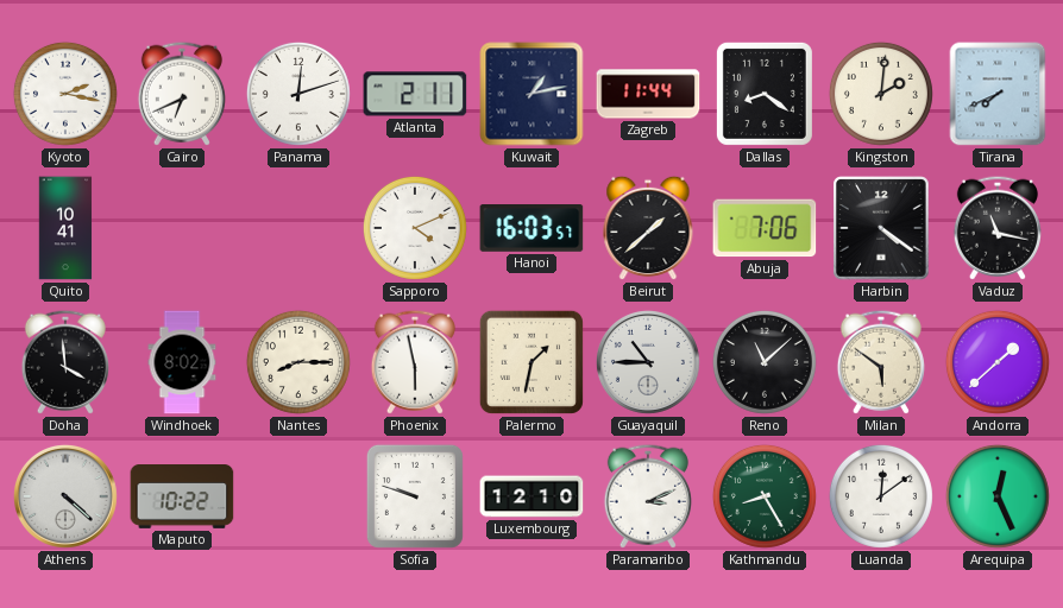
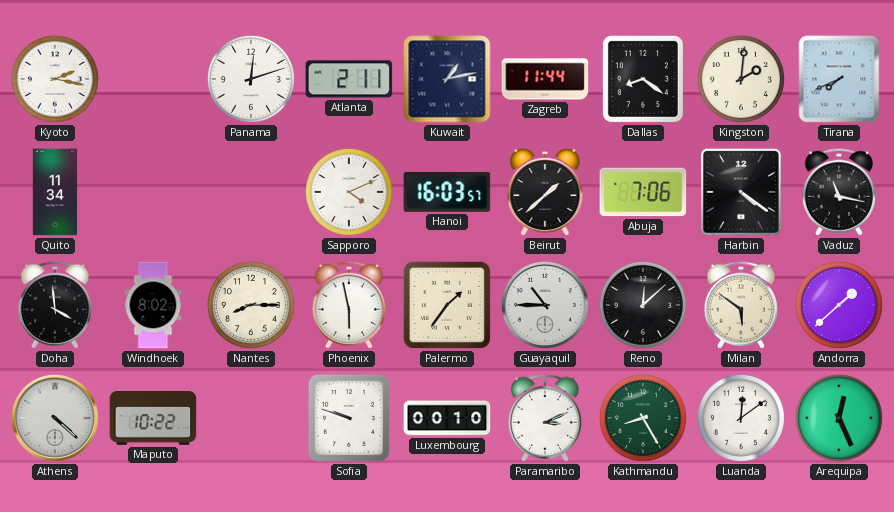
Cairo: 6:41 -> none (182, 94)
Quito: 10:41 -> 11:34 (55, 192)
Palermo: 1:32 -> 1:36 (447, 305)
Reno: 11:08 -> 12:08 (643, 305)
Luxembourg: 12:10 -> 00:10 (447, 418)
